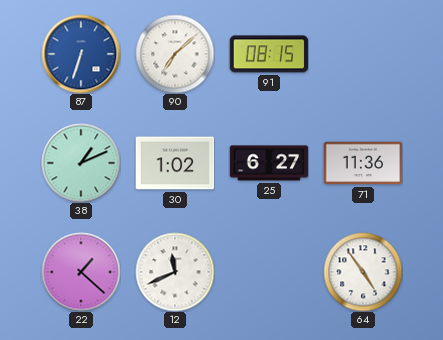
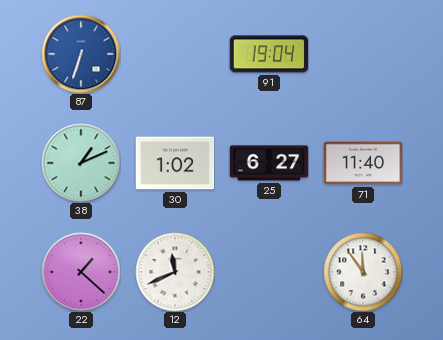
90: 7:08 -> none (175, 54)
91: 08:15 -> 19:04 (269, 54)
71: 11:36 -> 11:40 (363, 163)
64: 4:54 -> 11:54 (363, 272)
